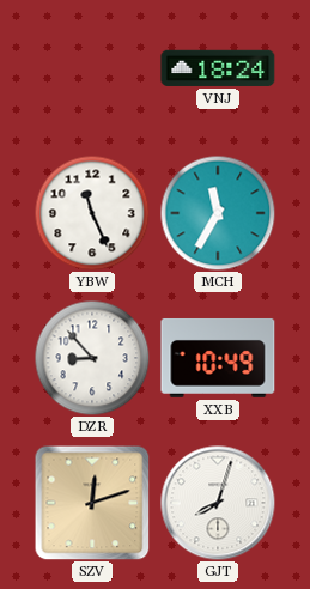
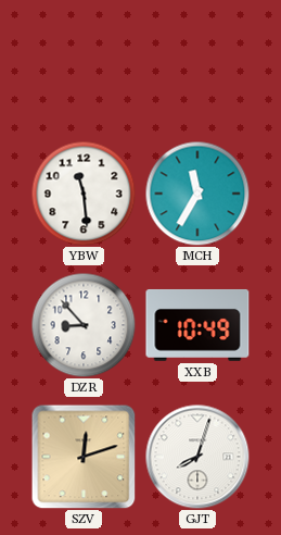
VNJ: 18:24 -> none (218, 68)
YBW: 11:26 -> 11:29 (84, 194)
